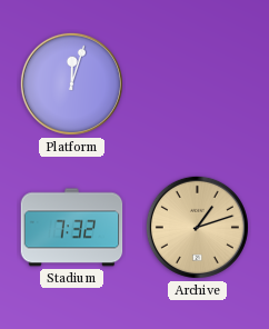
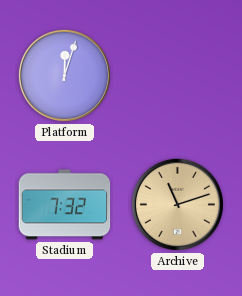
Archive: 1:12 -> 11:12 (177, 204)
